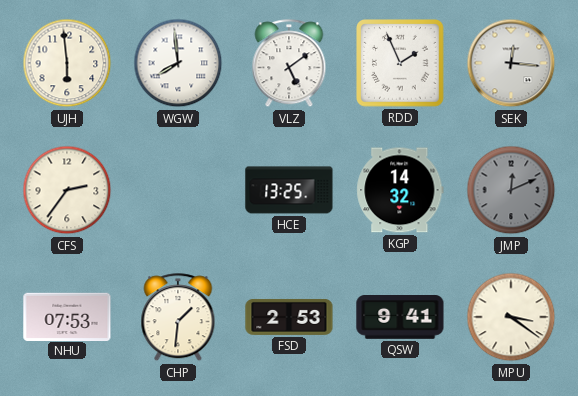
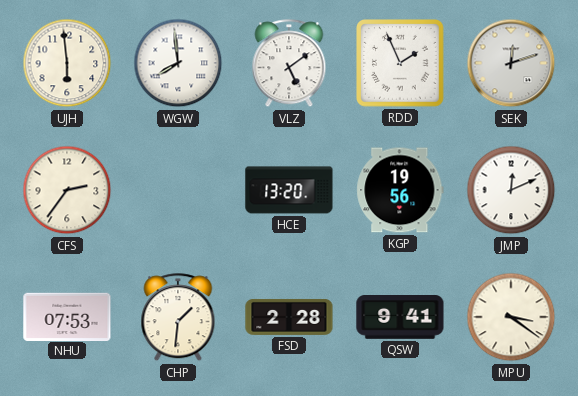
SEK: 12:16 -> 12:12 (511, 63)
HCE: 13:25 -> 13:20 (289, 190)
KGP: 14:32 -> 19:56 (400, 190)
JMP dial: grey -> white (511, 190)
FSD: 2:53 -> 2:28 (289, 317)
